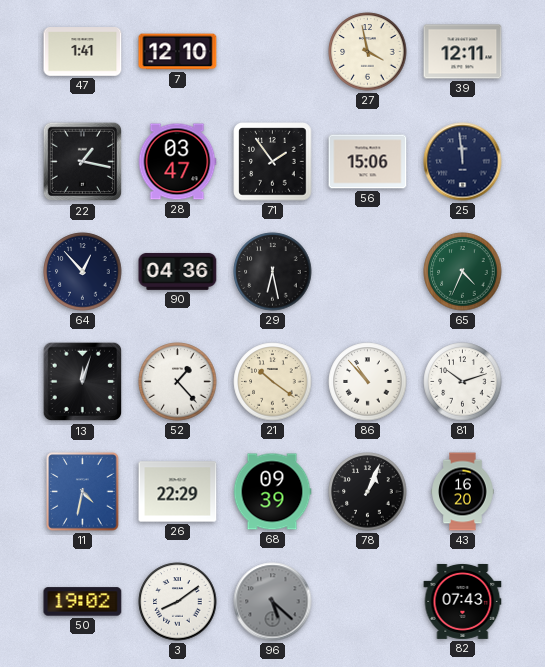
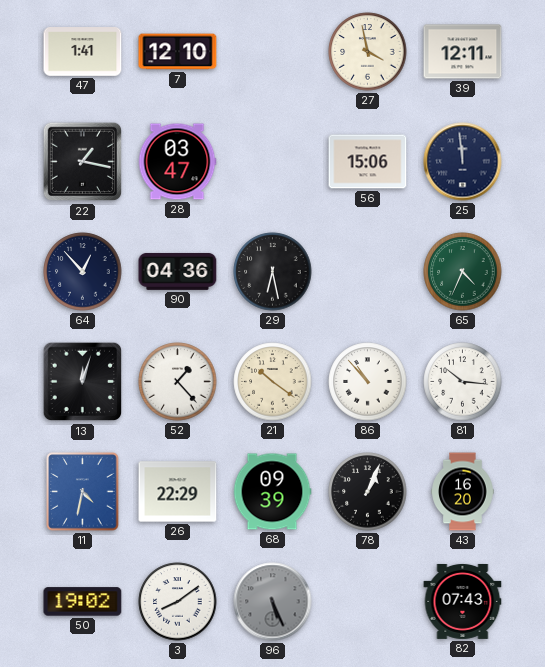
71: 1:54 -> none (273, 162)
81: 10:12 -> 10:16 (463, 382)
96: 5:22 -> 5:26 (273, 602)
